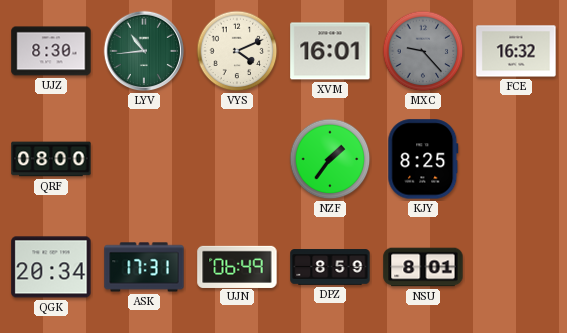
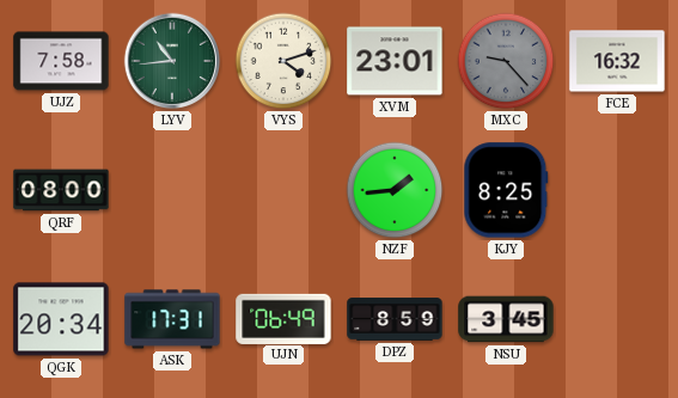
UJZ: 8:30 -> 7:58 (61, 61)
VYS: 4:11 -> 4:12 (283, 61)
XVM: 16:01 -> 23:01 (395, 61)
NZF: 1:36 -> 1:44 (395, 190)
NSU: 8:01 -> 3:45 (506, 319)
